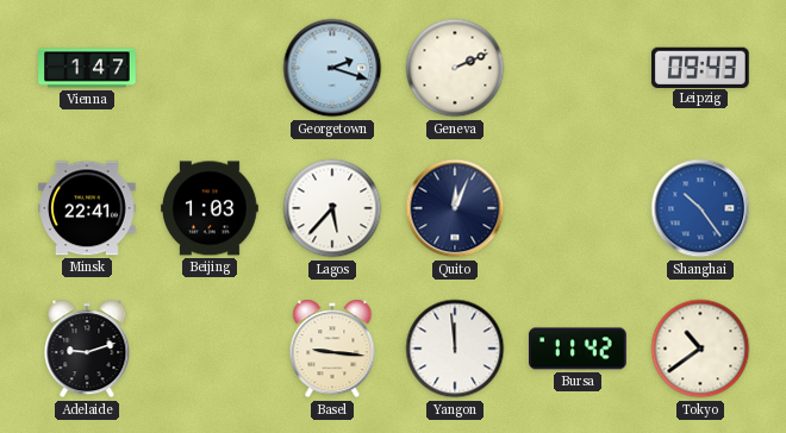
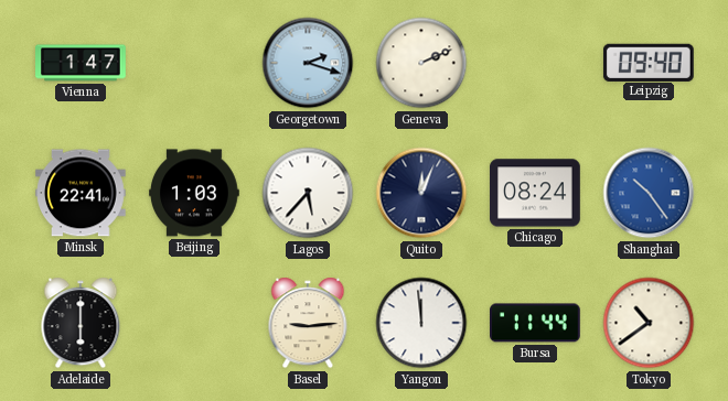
Leipzig: 09:43 -> 09:40 (649, 62)
Chicago: none -> 08:24 (535, 193)
Adelaide: 9:12 -> 6:00 (81, 323)
Basel: 9:16 -> 9:14 (308, 323)
Bursa: 11:42 -> 11:44 (536, 323)
